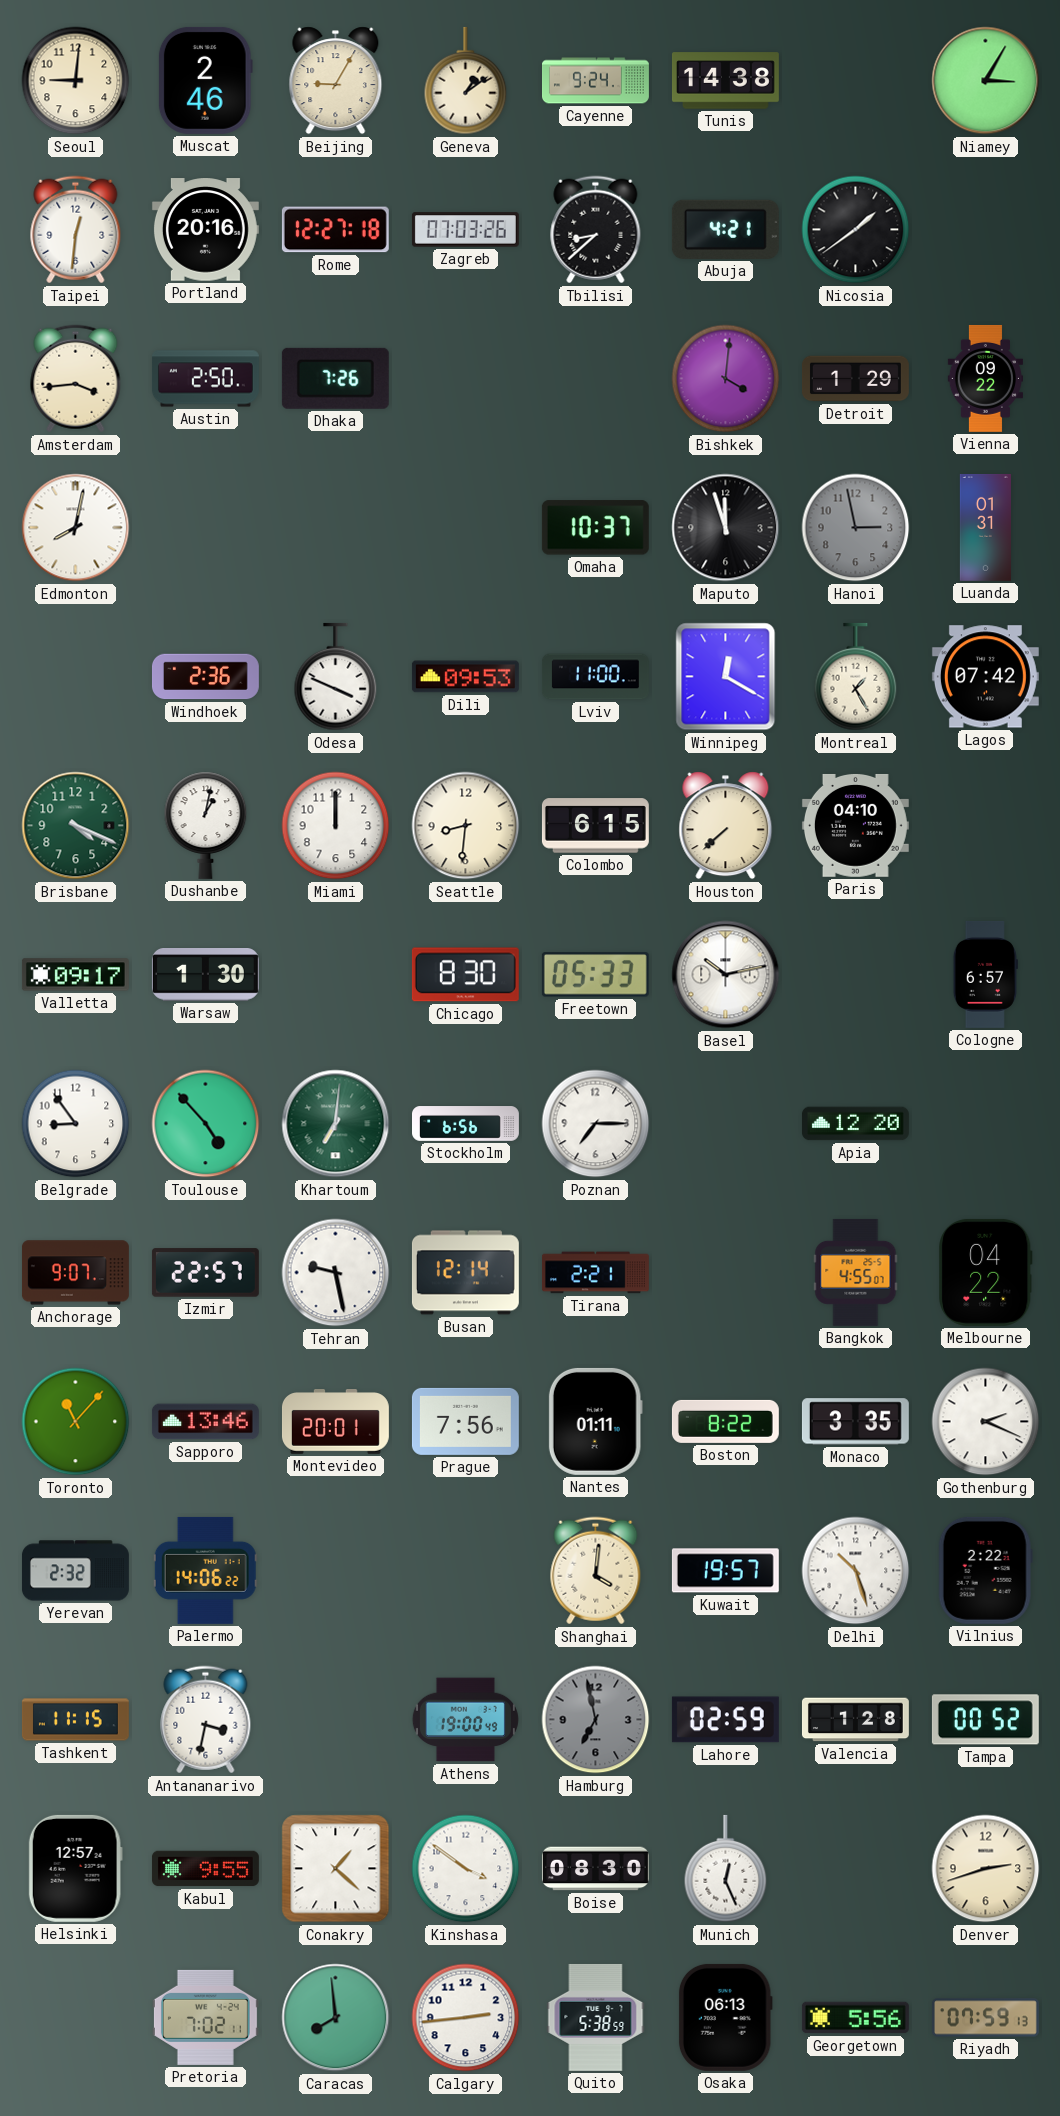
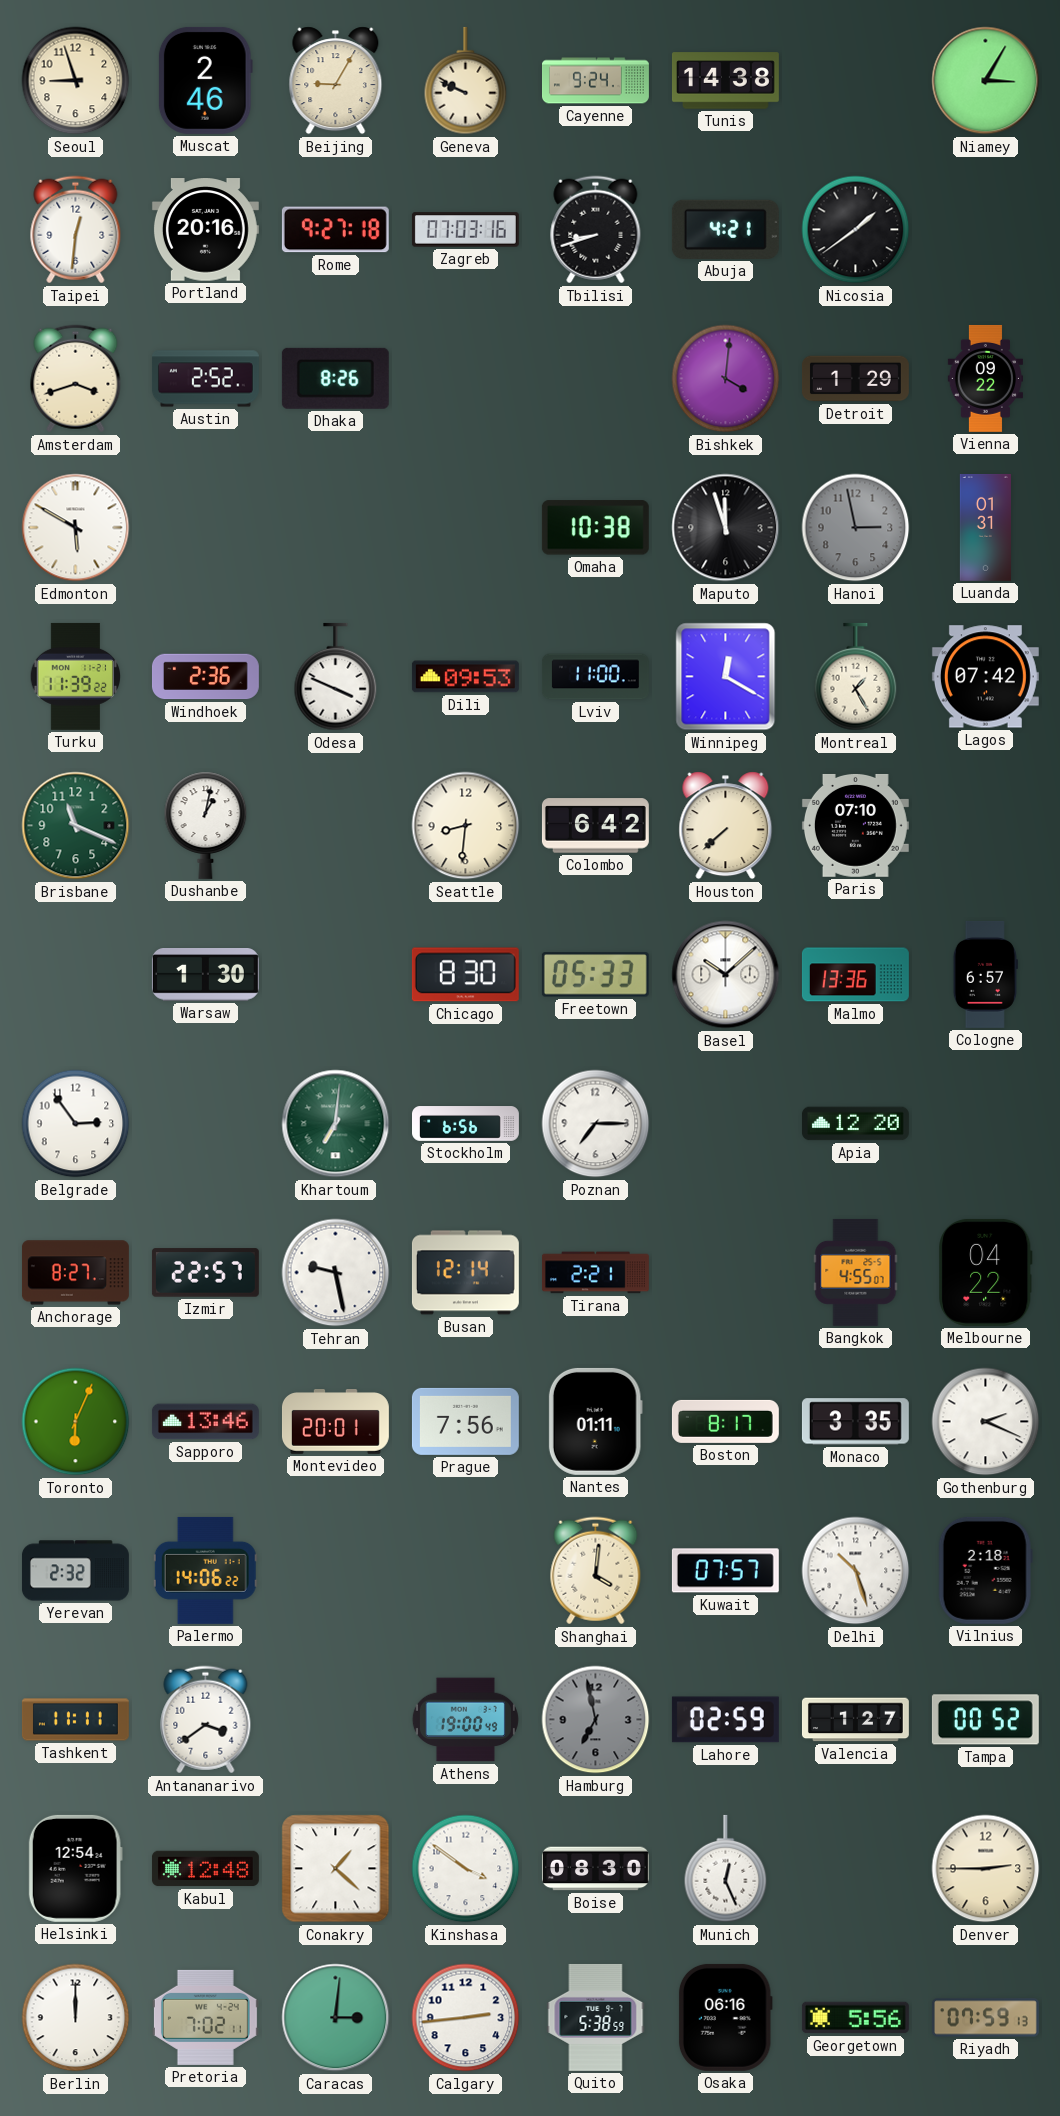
Seoul: 9:01 -> 8:57 (76, 81)
Geneva: 1:09 -> 9:49 (466, 81)
Rome: 12:27 -> 9:27 (335, 230)
Zagreb: 07:03:26 -> 07:03:16 (465, 230)
Tbilisi: 8:38 -> 8:42 (596, 230)
Amsterdam: 3:44 -> 3:42 (76, 379)
Austin: 2:50 -> 2:52 (205, 379)
Dhaka: 7:26 -> 8:26 (335, 378)
Edmonton: 8:02 -> 5:50 (76, 528)
Omaha: 10:37 -> 10:38 (595, 528)
Turku: none -> 11:39 (75, 676)
Brisbane: 4:19 -> 11:19 (76, 826)
Miami: 12:00 -> none (336, 826)
Colombo: 6:15 -> 6:42 (595, 826)
Paris: 04:10 -> 07:10 (855, 825)
Valletta: 09:17 -> none (75, 975)
Basel: 10:13 -> 10:08 (726, 975)
Malmo: none -> 13:36 (855, 975)
Belgrade: 8:54 -> 2:54 (76, 1124)
Toulouse: 4:53 -> none (206, 1124)
Anchorage: 9:07 -> 8:27 (75, 1273)
Toronto: 11:07 -> 6:04 (76, 1422)
Boston: 8:22 -> 8:17 (725, 1421)
Kuwait: 19:57 -> 07:57 (725, 1571)
Vilnius: 2:22 -> 2:18 (985, 1570)
Tashkent: 11:15 -> 11:11 (75, 1720)
Antananarivo: 3:32 -> 3:39 (206, 1720)
Valencia: 1:28 -> 1:27 (855, 1720)
Helsinki: 12:57 -> 12:54 (75, 1868)
Kabul: 9:55 -> 12:48 (205, 1869)
Denver: 2:42 -> 2:45 (986, 1869)
Berlin: none -> 12:00 (76, 2018)
Caracas: 7:59 -> 3:01 (336, 2018)
Osaka: 06:13 -> 06:16 (725, 2017)
